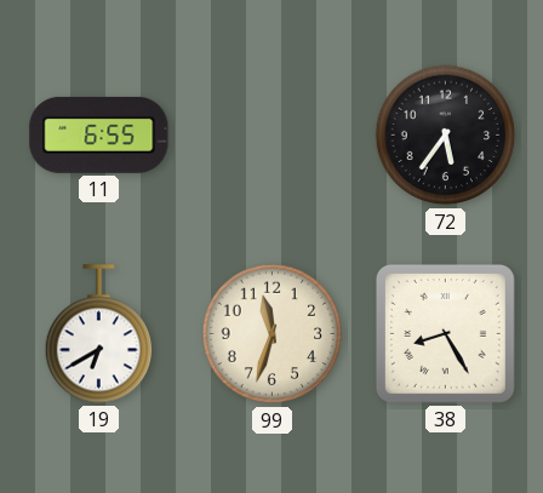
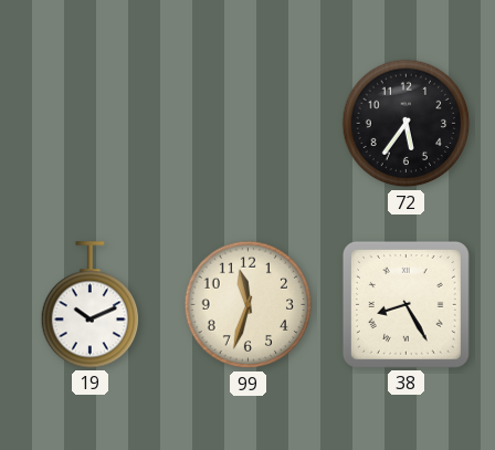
11: 6:55 -> none (99, 134)
19: 6:40 -> 10:11 (91, 305)
